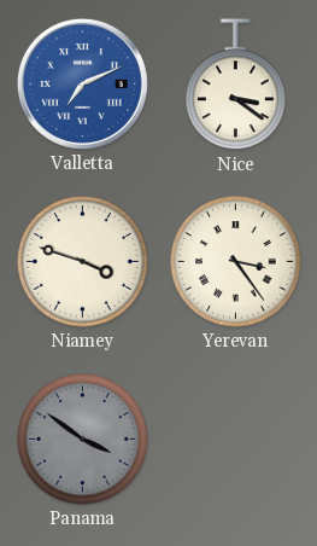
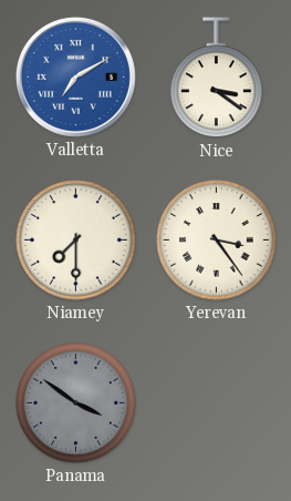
Valletta: 7:11 -> 7:10 (75, 76)
Niamey: 3:48 -> 7:30 (76, 241)
